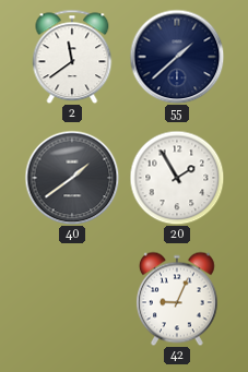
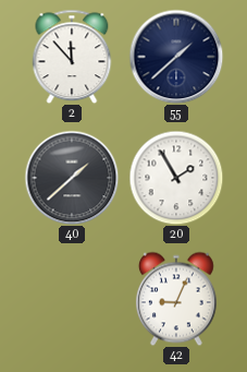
2: 11:39 -> 11:53 (72, 57)
40: 1:39 -> 1:38 (72, 178)
